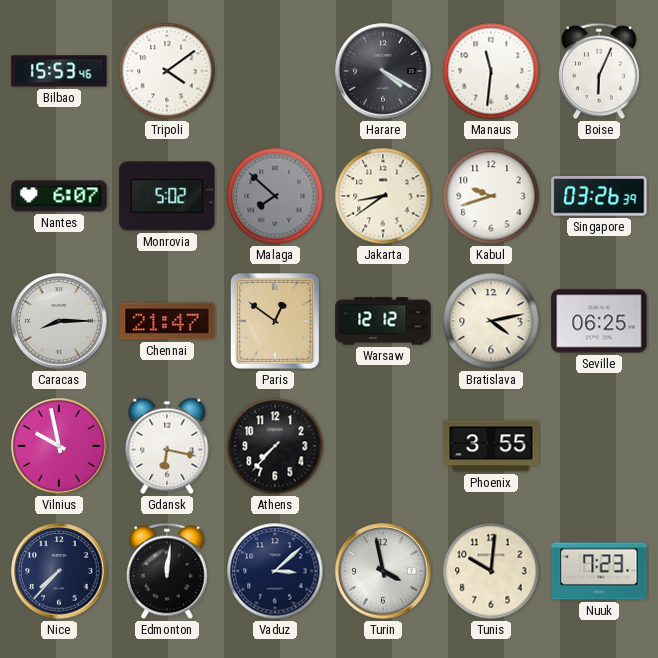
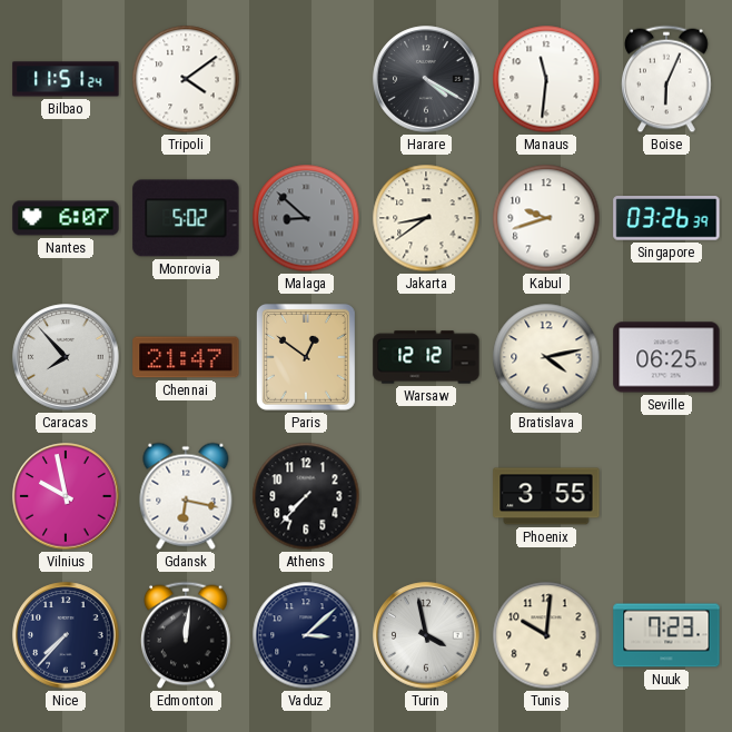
Bilbao: 15:53 -> 11:51 (66, 79)
Malaga: 7:52 -> 8:52 (306, 218)
Caracas: 8:15 -> 7:53 (66, 357)
